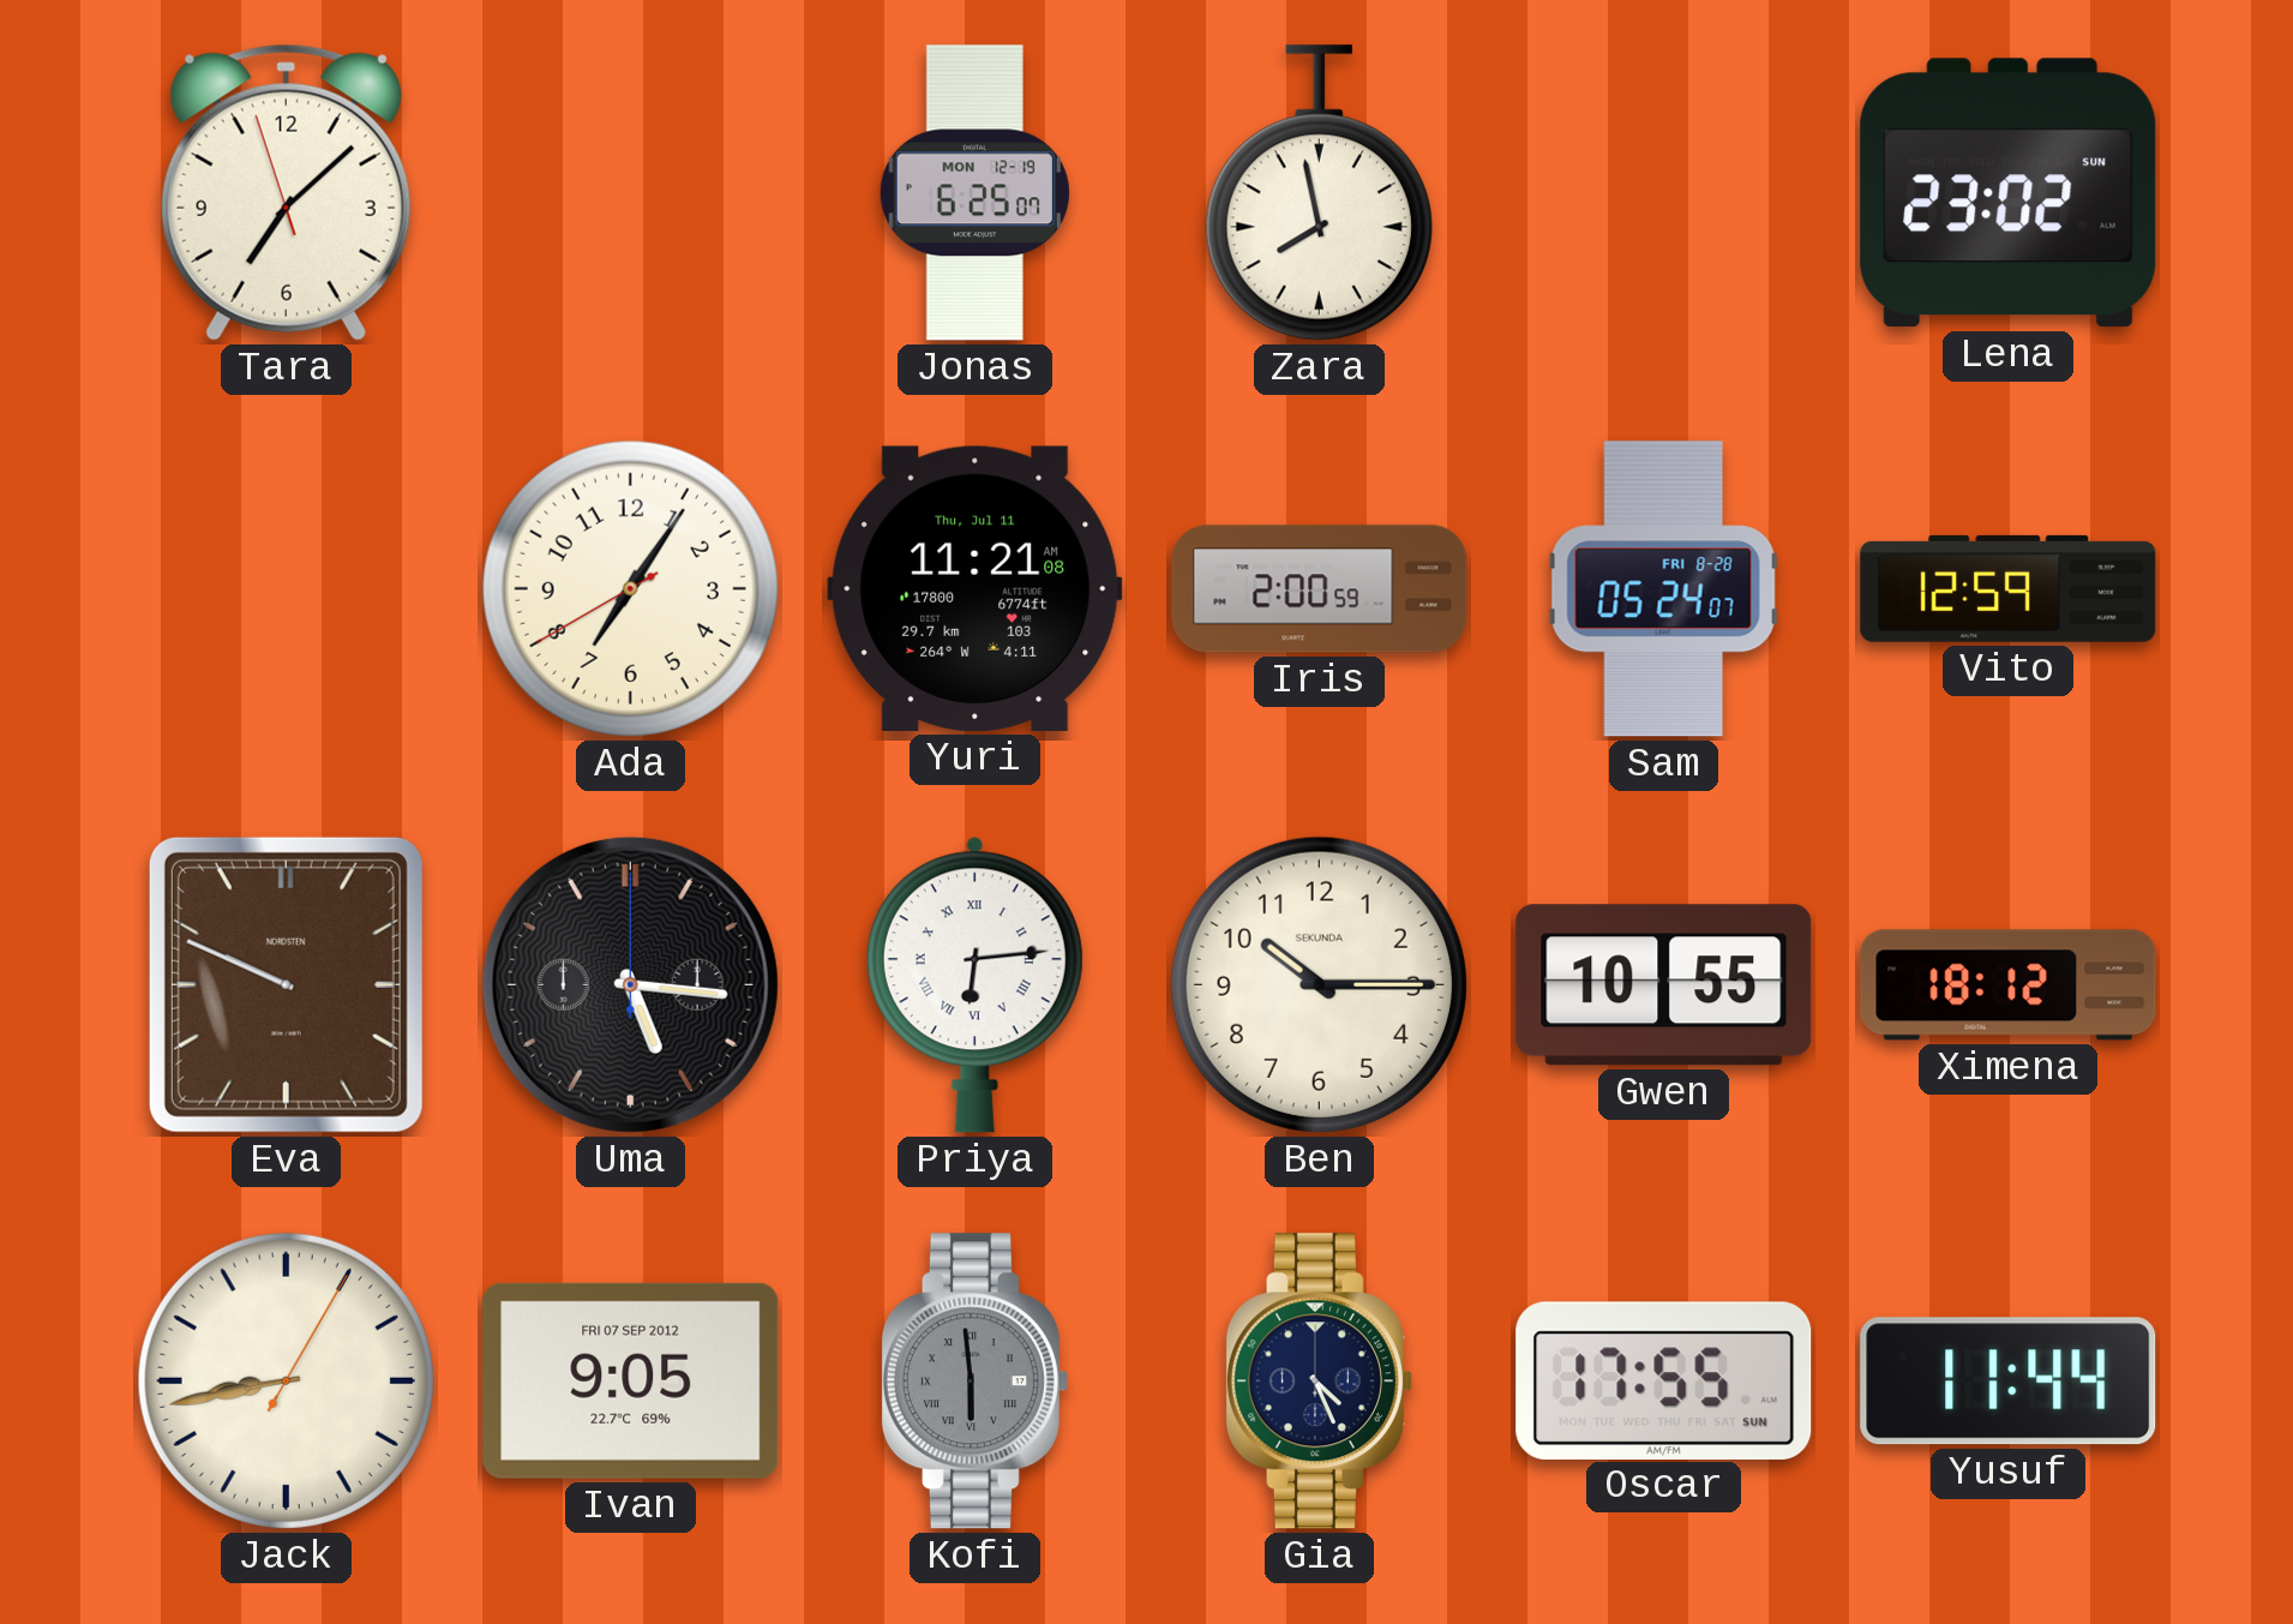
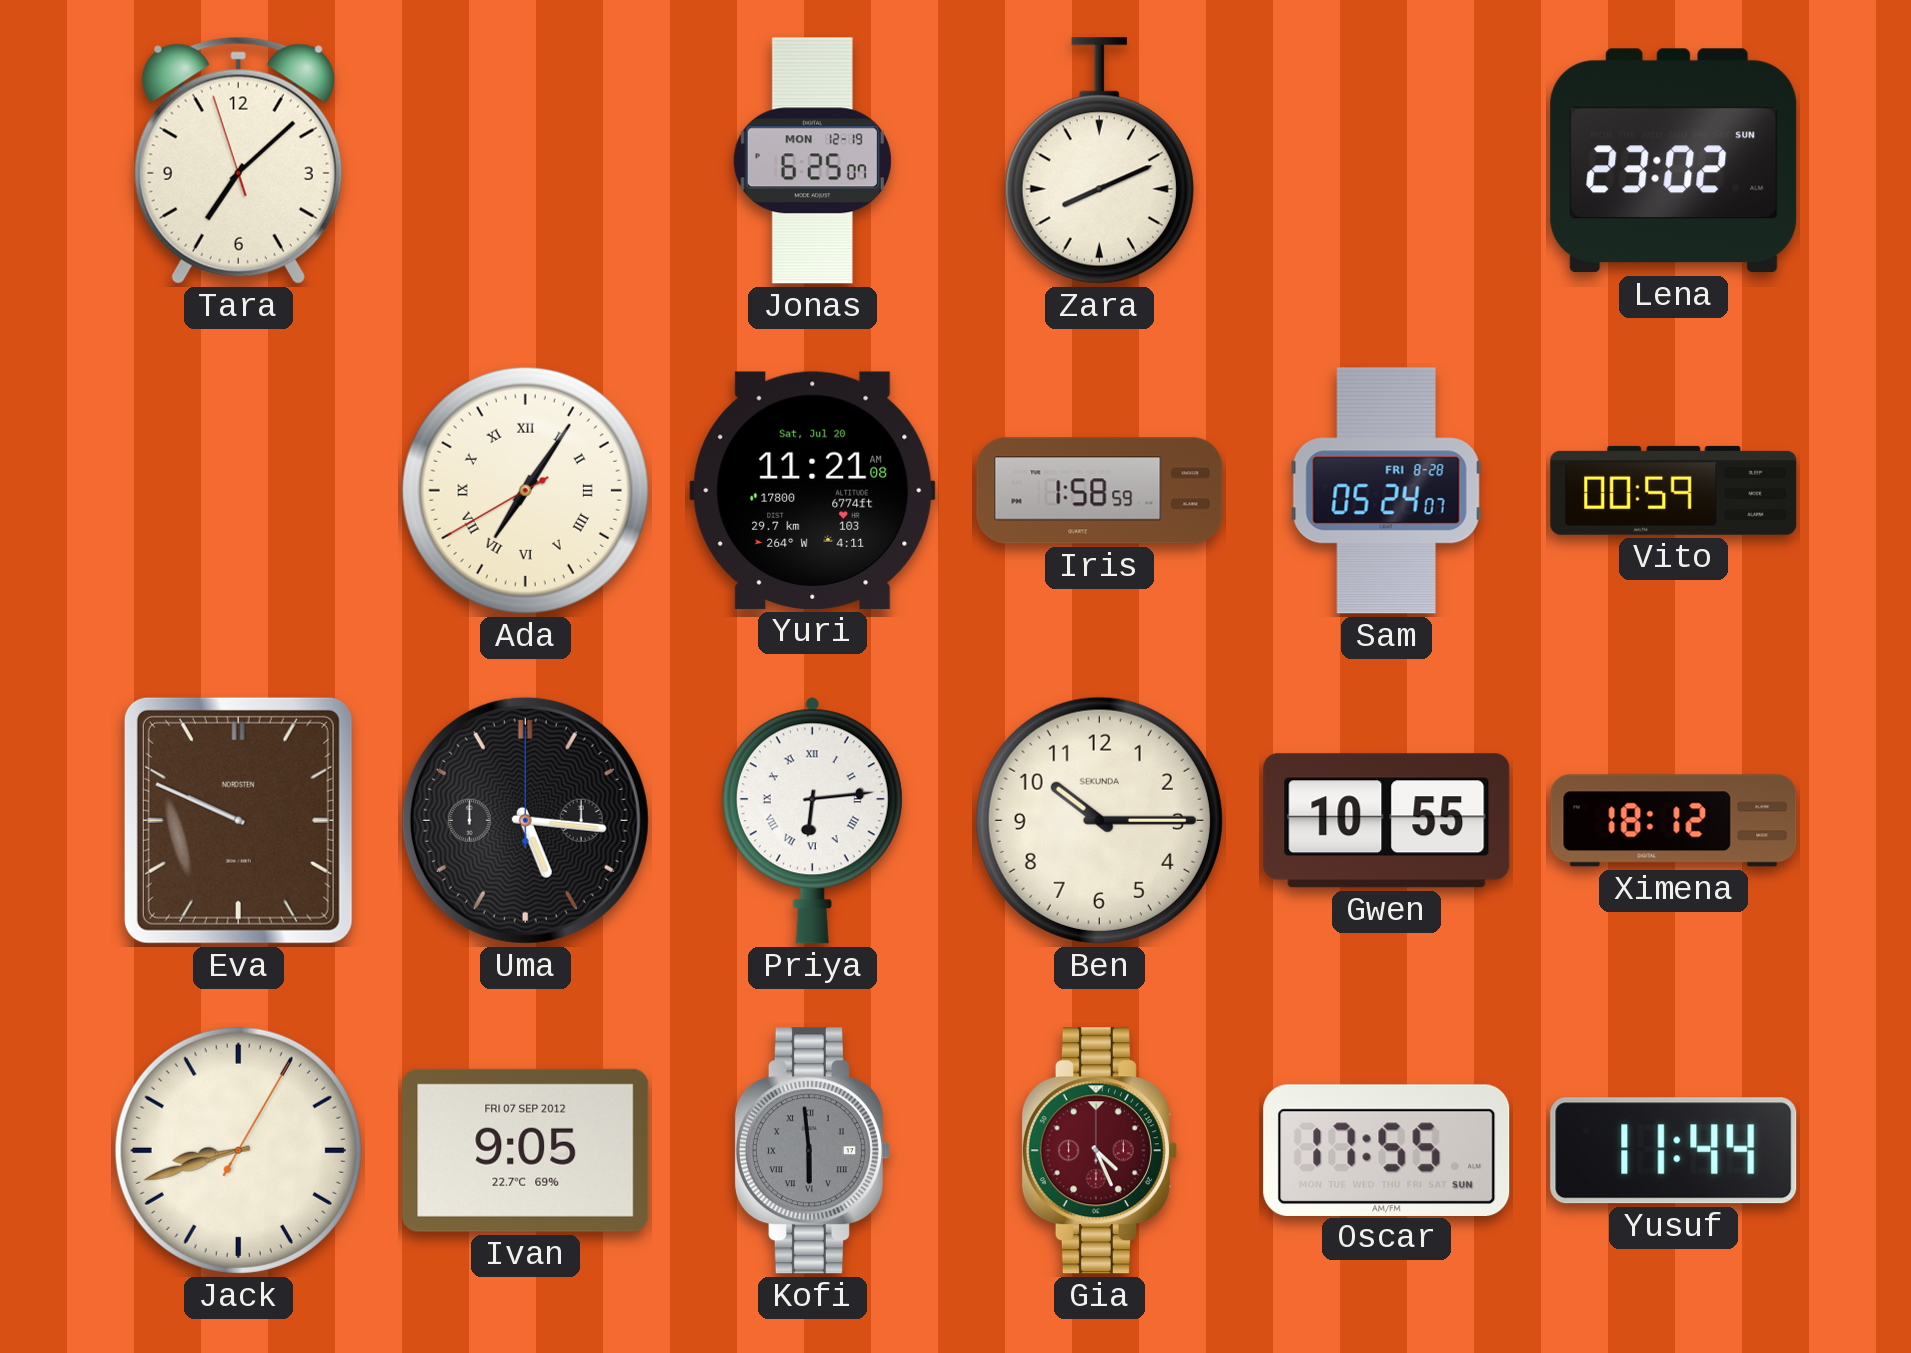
Zara: 7:58 -> 8:11 (1099, 161)
Ada numerals: Arabic -> Roman (525, 490)
Yuri date: Thu, Jul 11 -> Sat, Jul 20 (813, 490)
Iris: 2:00 -> 1:58 (1100, 491)
Vito: 12:59 -> 00:59 (1674, 490)
Jack: 8:43 -> 8:42 (238, 1150)
Gia dial: navy -> burgundy (1099, 1151)
